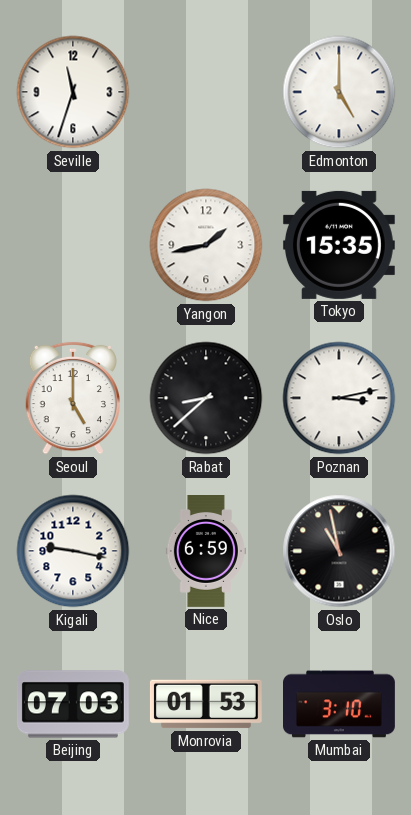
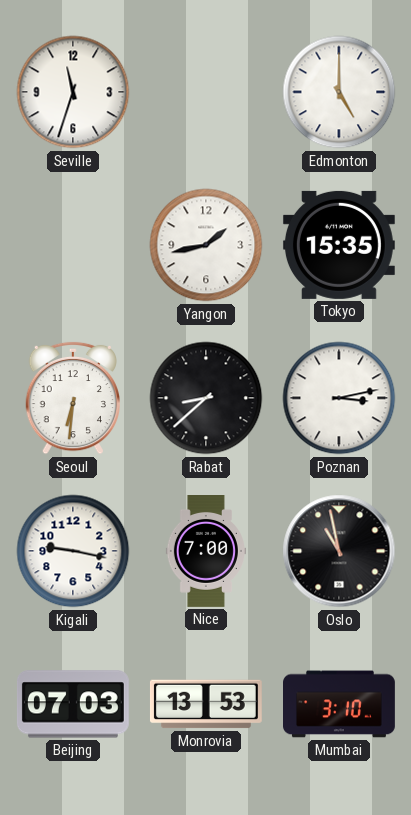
Seoul: 5:00 -> 6:31 (72, 398)
Nice: 6:59 -> 7:00 (206, 552)
Monrovia: 01:53 -> 13:53 (206, 704)
